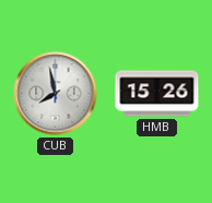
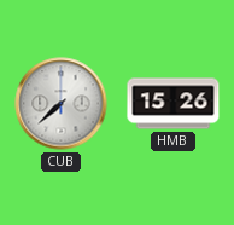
CUB: 7:58 -> 7:38 (62, 104)
